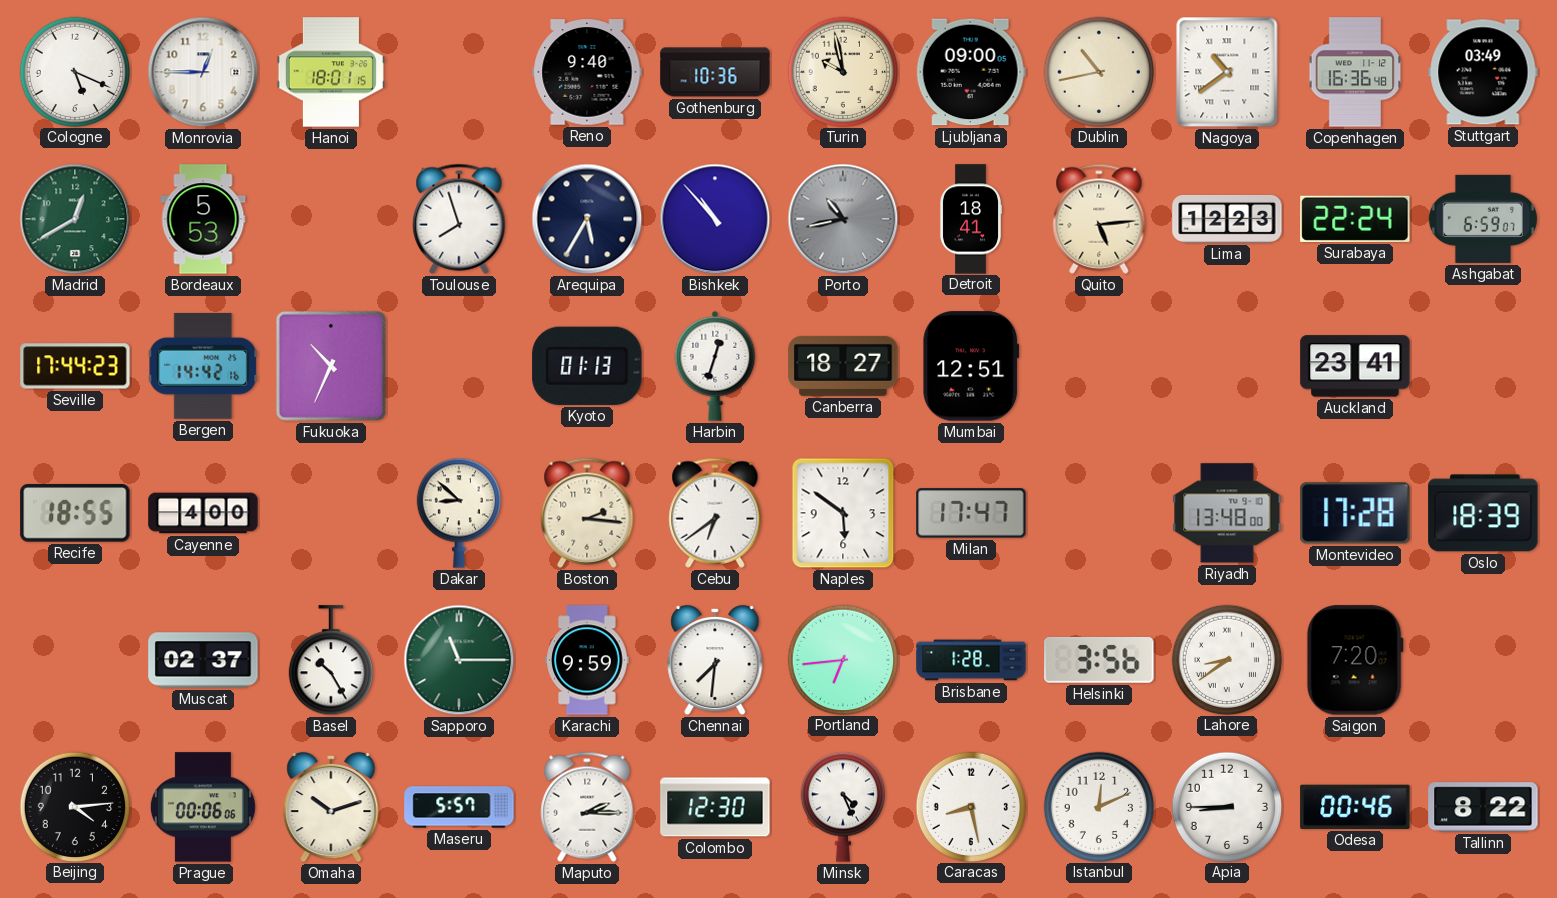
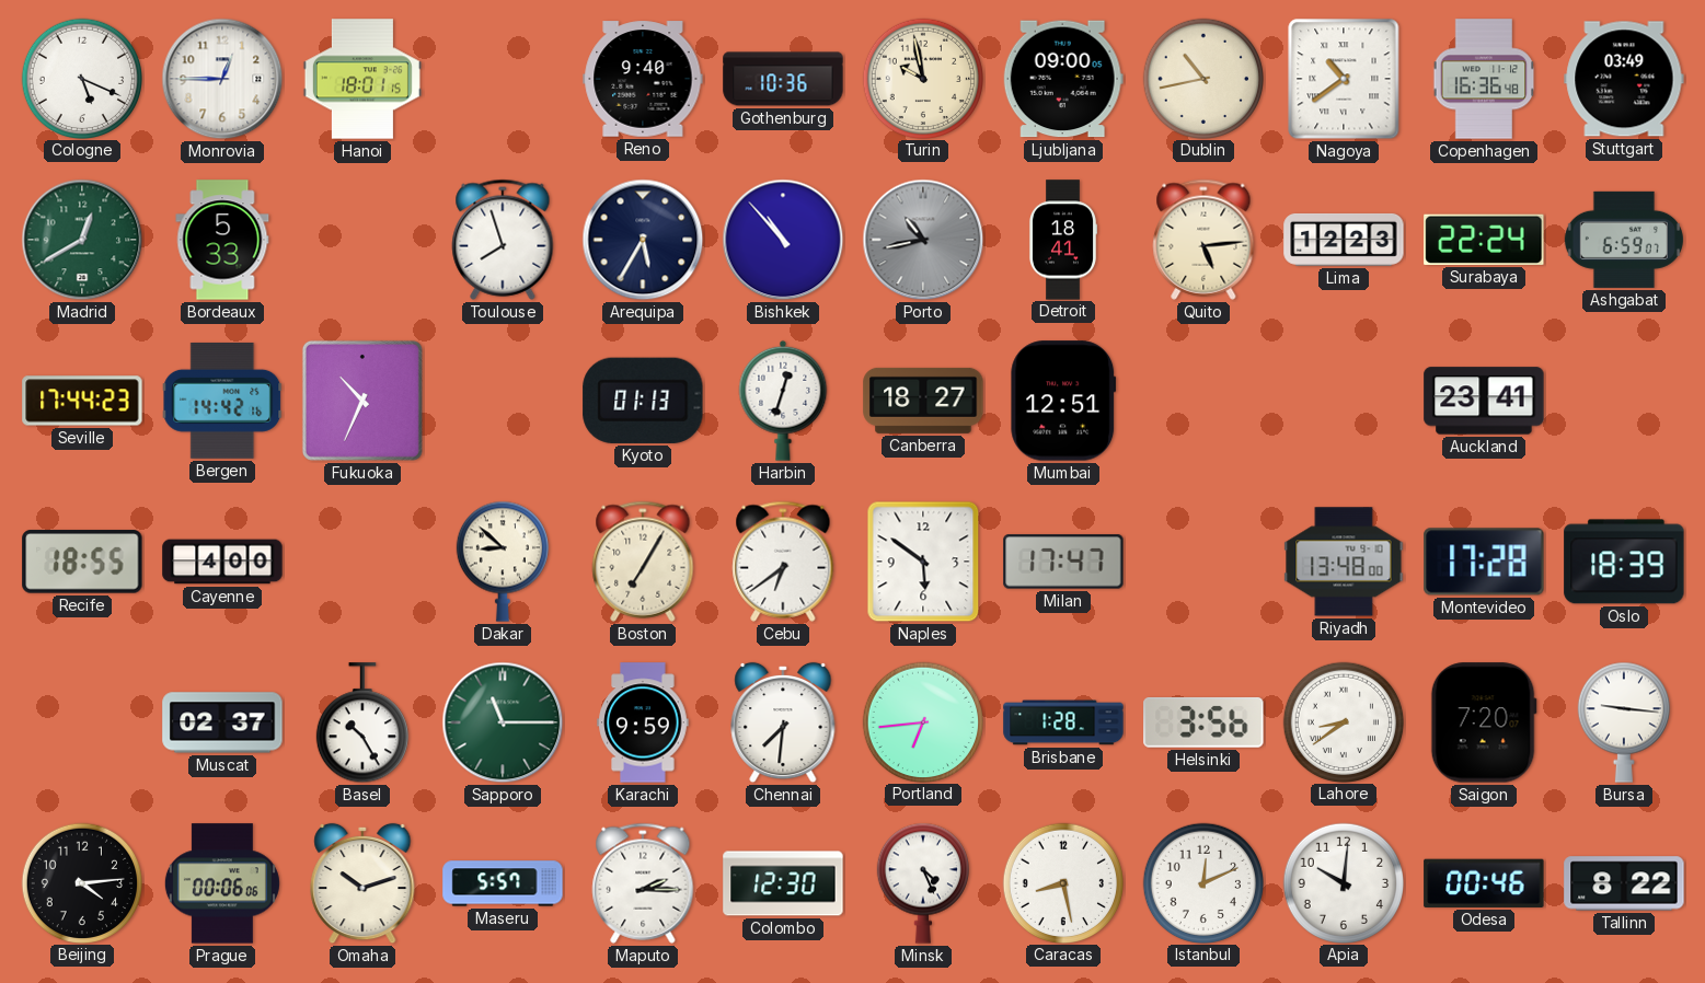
Bordeaux: 5:53 -> 5:33 (222, 240)
Boston: 2:16 -> 7:05 (643, 562)
Bursa: none -> 9:16 (1624, 722)
Apia: 8:45 -> 10:01 (1344, 882)
